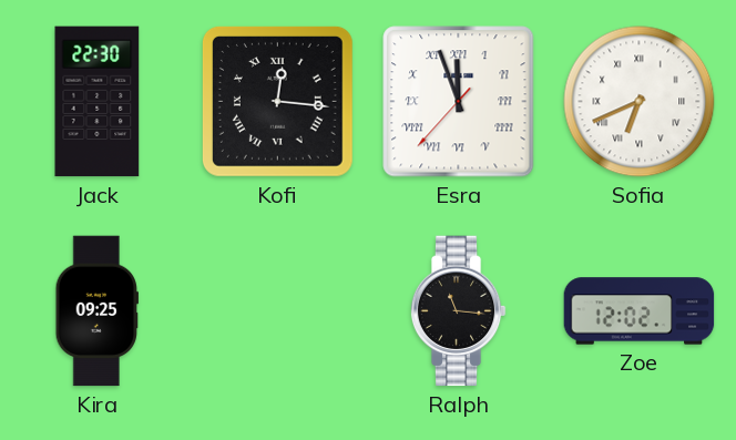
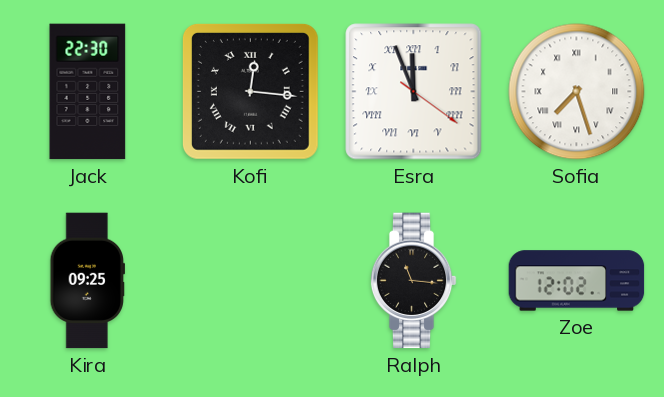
Esra: 11:56:37 -> 11:56:21 (414, 92)
Sofia: 6:41 -> 7:27 (577, 92)
